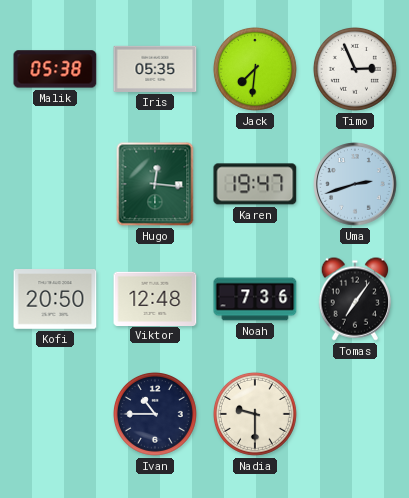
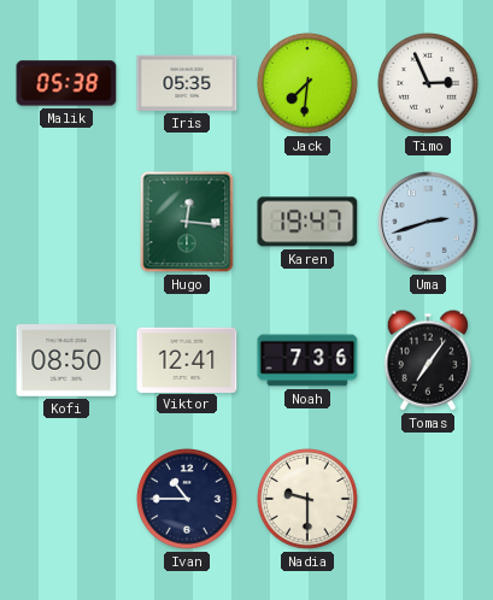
Kofi: 20:50 -> 08:50 (66, 361)
Viktor: 12:48 -> 12:41 (187, 359)
